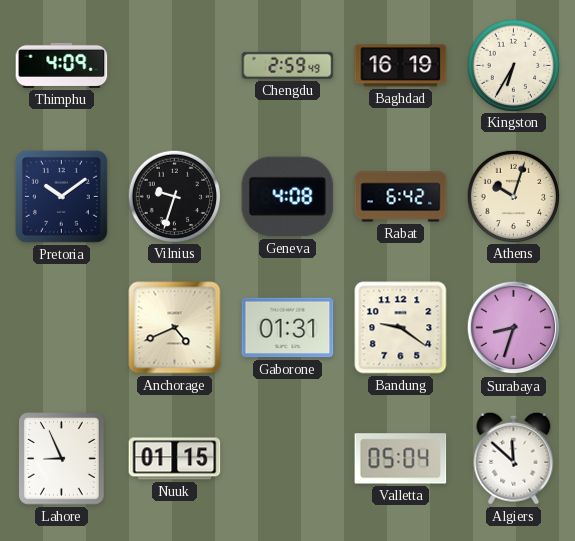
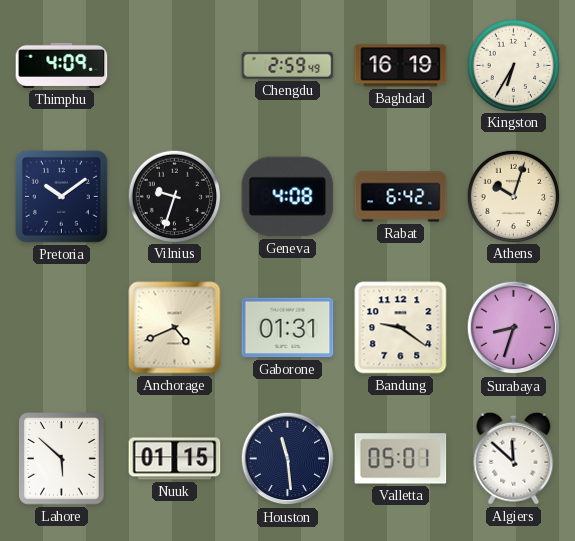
Lahore: 8:56 -> 5:52 (62, 459)
Houston: none -> 11:29 (288, 459)
Valletta: 05:04 -> 05:01 (401, 459)
